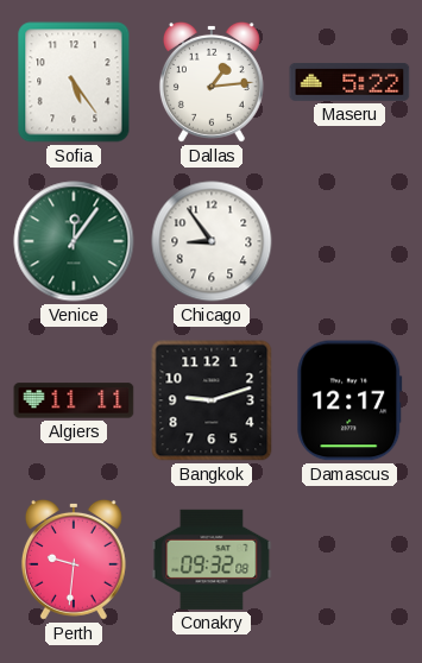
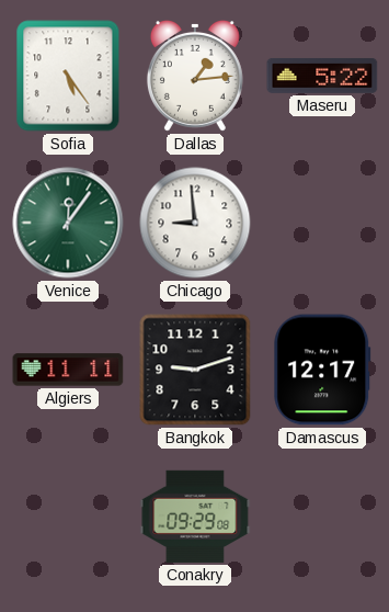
Chicago: 8:54 -> 8:59 (195, 223)
Perth: 9:31 -> none (74, 560)
Conakry: 09:32 -> 09:29 (195, 517)
